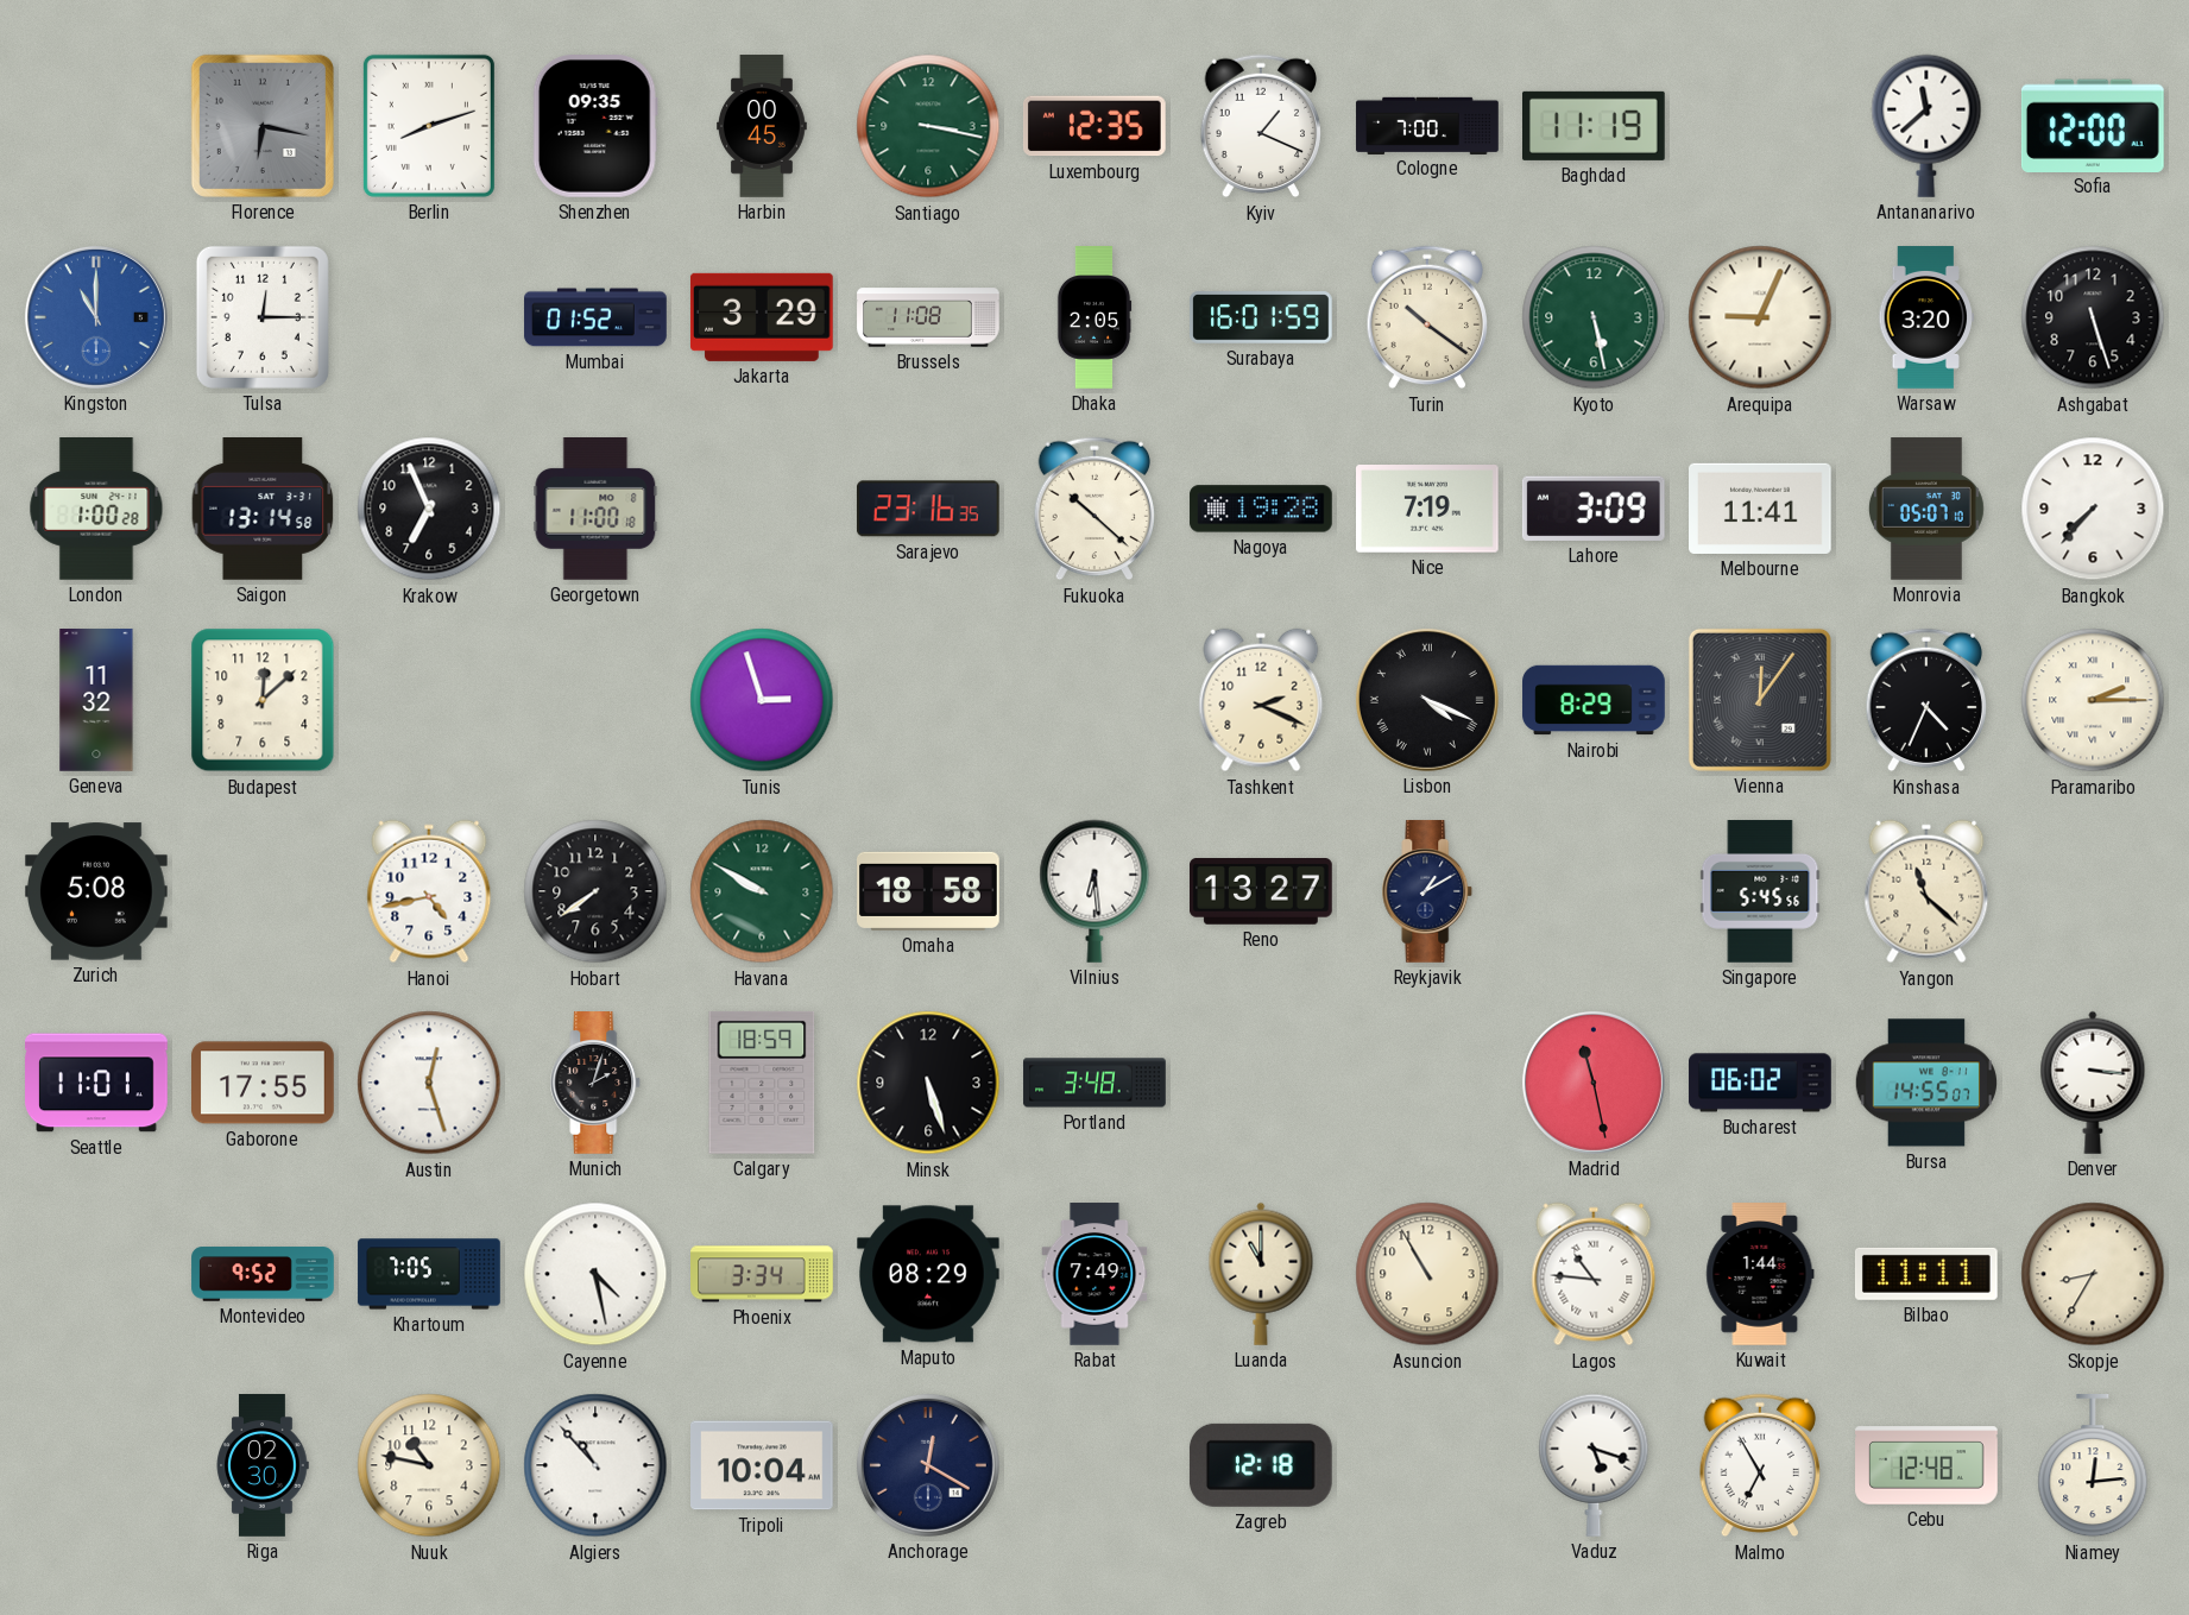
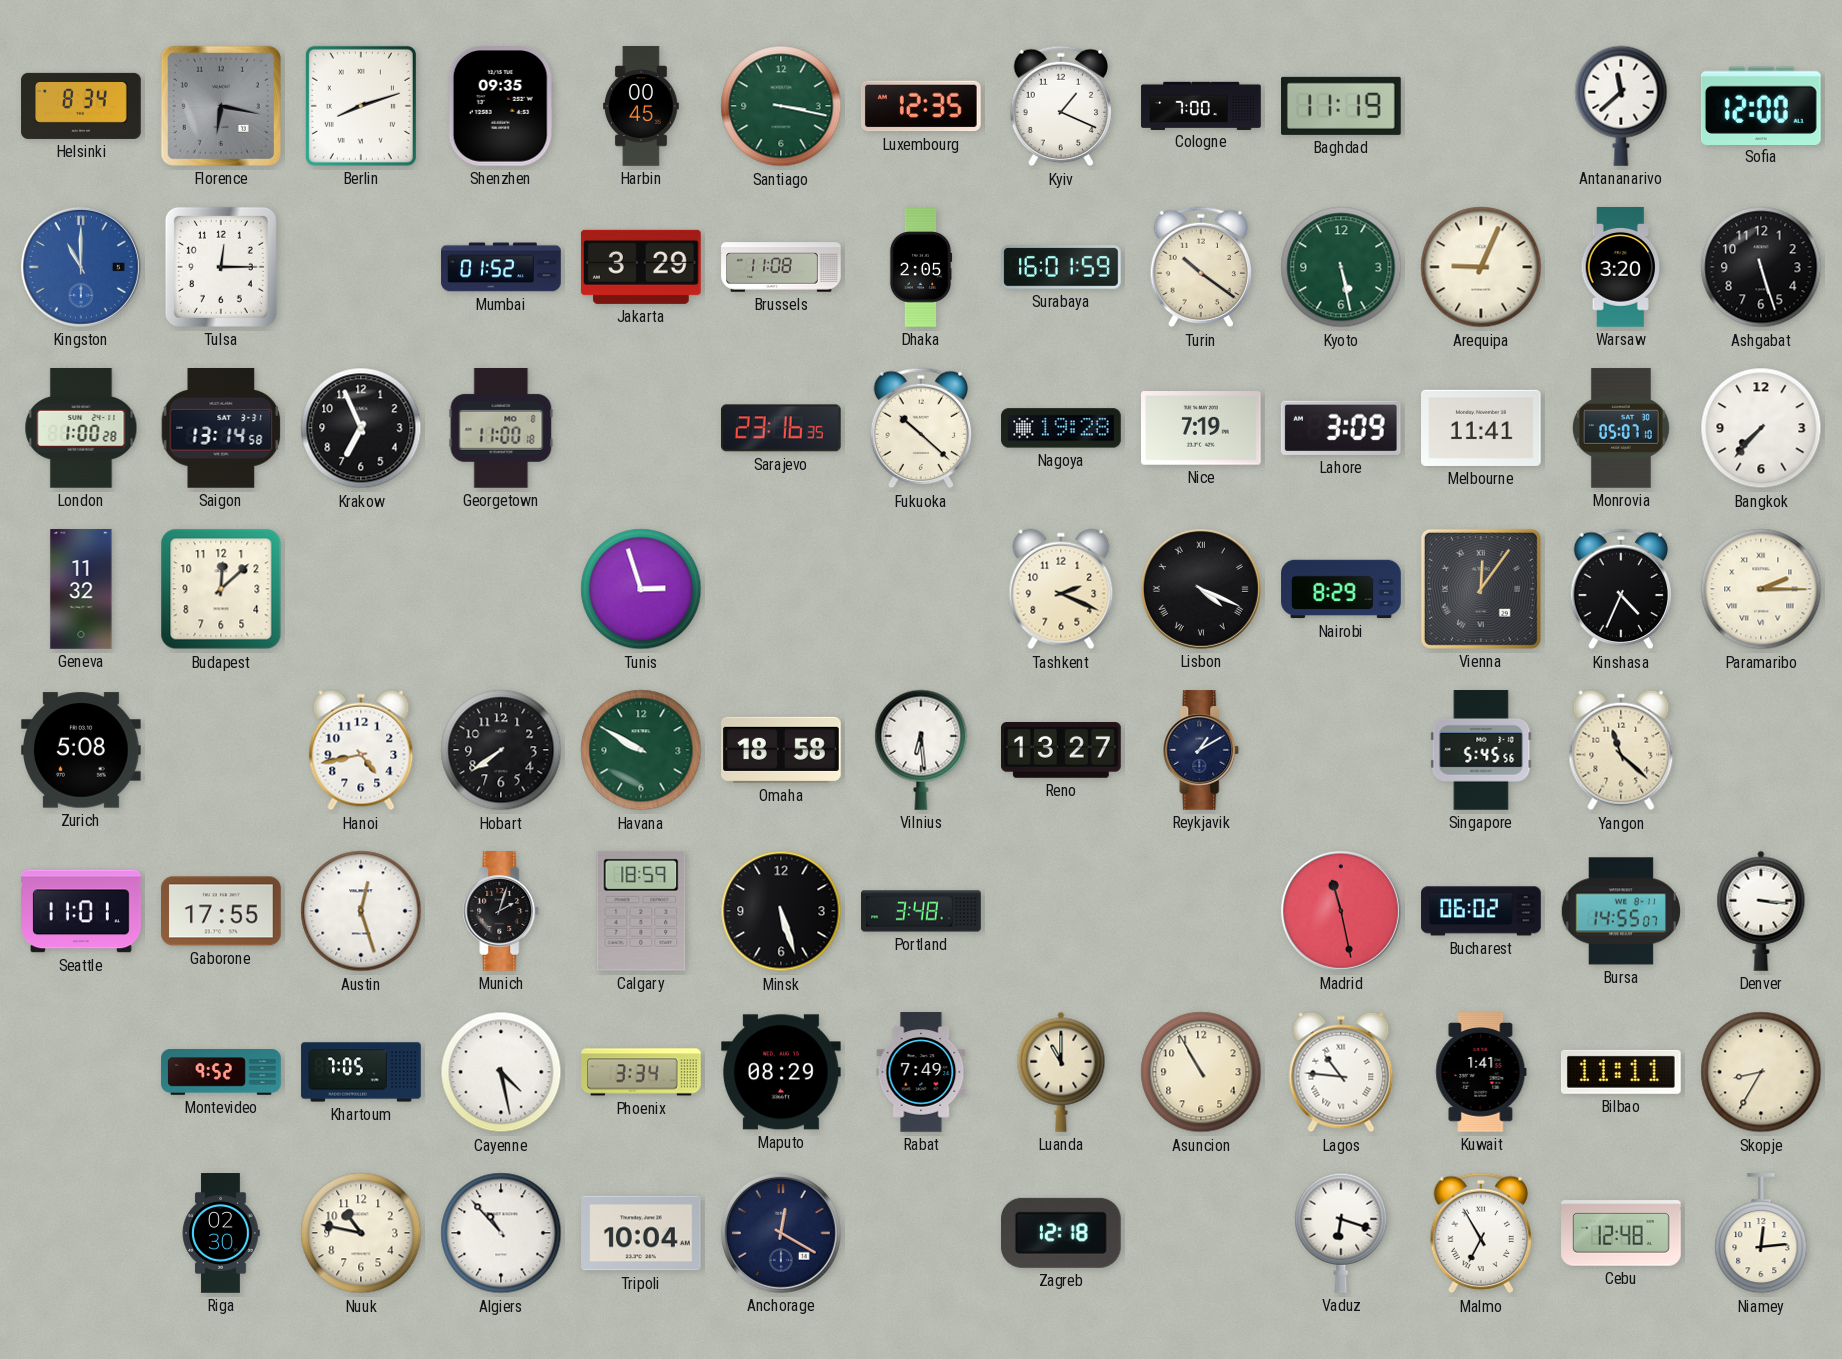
Helsinki: none -> 8:34 (81, 106)
Kuwait: 1:44 -> 1:41 (1481, 1072)
Vaduz: 5:18 -> 6:18 (1341, 1233)
